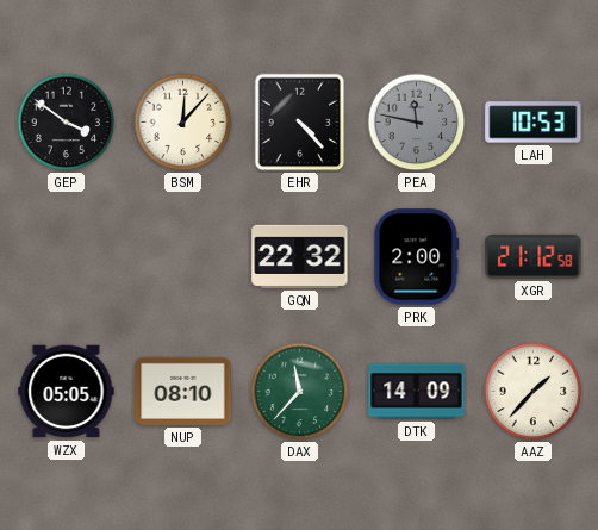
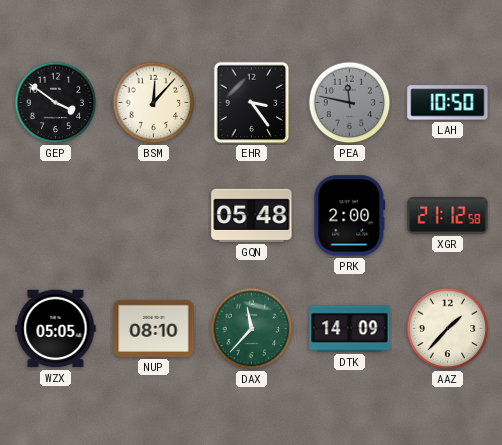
EHR: 4:23 -> 3:24 (252, 103)
LAH: 10:53 -> 10:50 (448, 103)
GQN: 22:32 -> 05:48 (252, 215)
